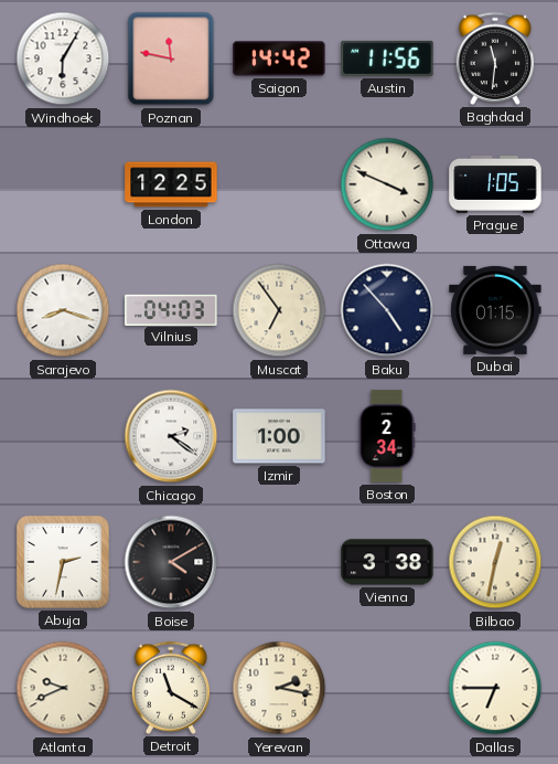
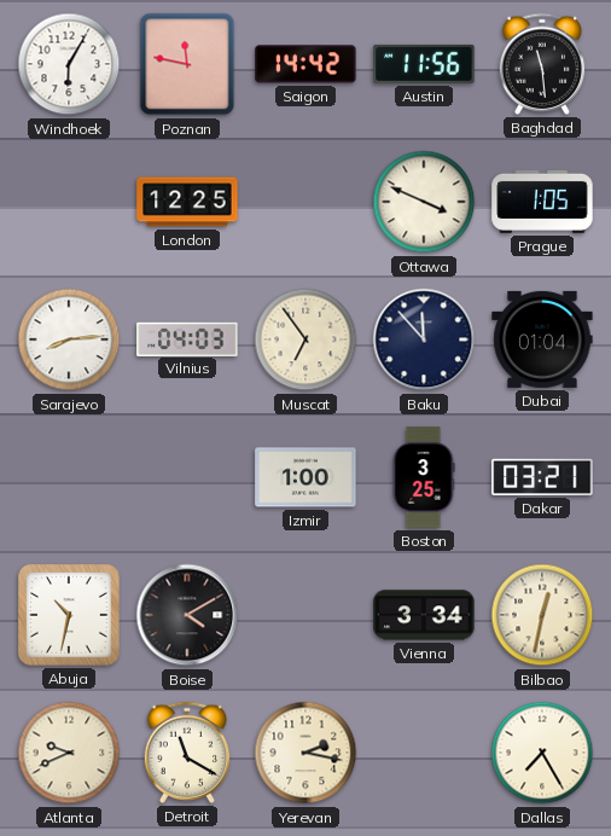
Baghdad: 11:31 -> 11:29 (542, 64)
Sarajevo: 8:18 -> 8:14 (69, 339)
Baku: 4:53 -> 11:53 (424, 339)
Dubai: 01:15 -> 01:04 (542, 339)
Chicago: 2:21 -> none (171, 436)
Boston: 2:34 -> 3:25 (424, 477)
Dakar: none -> 03:21 (542, 477)
Abuja: 2:32 -> 10:32 (69, 615)
Vienna: 3:38 -> 3:34 (424, 615)
Dallas: 6:45 -> 7:25 (542, 753)
